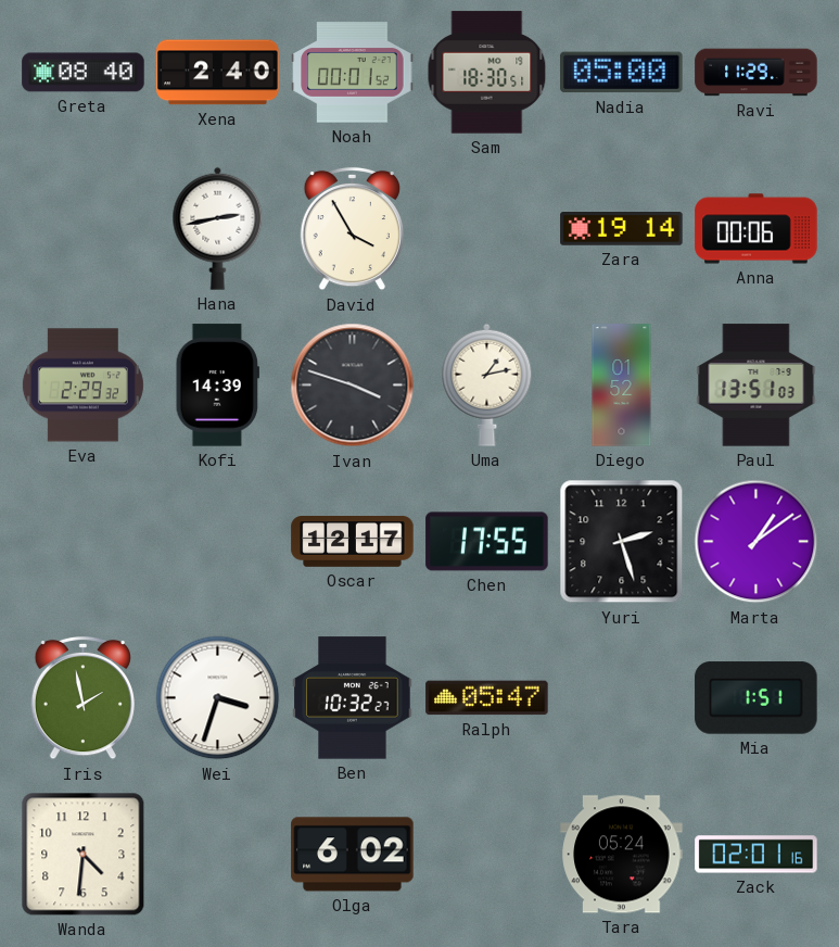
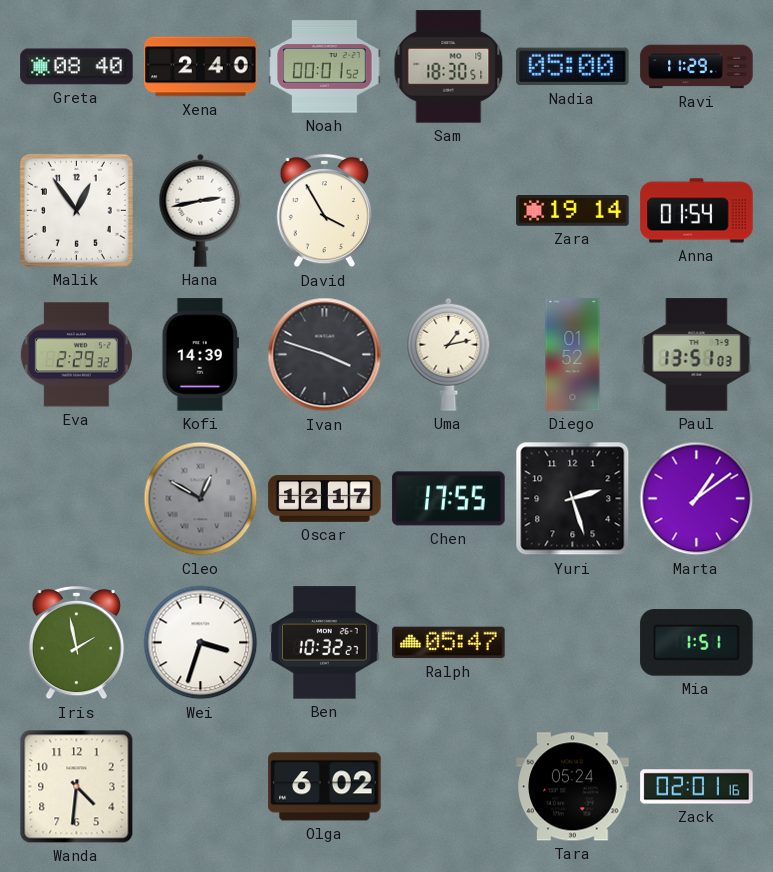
Malik: none -> 12:54 (76, 210)
Anna: 00:06 -> 01:54 (697, 211)
Cleo: none -> 12:50 (201, 499)
